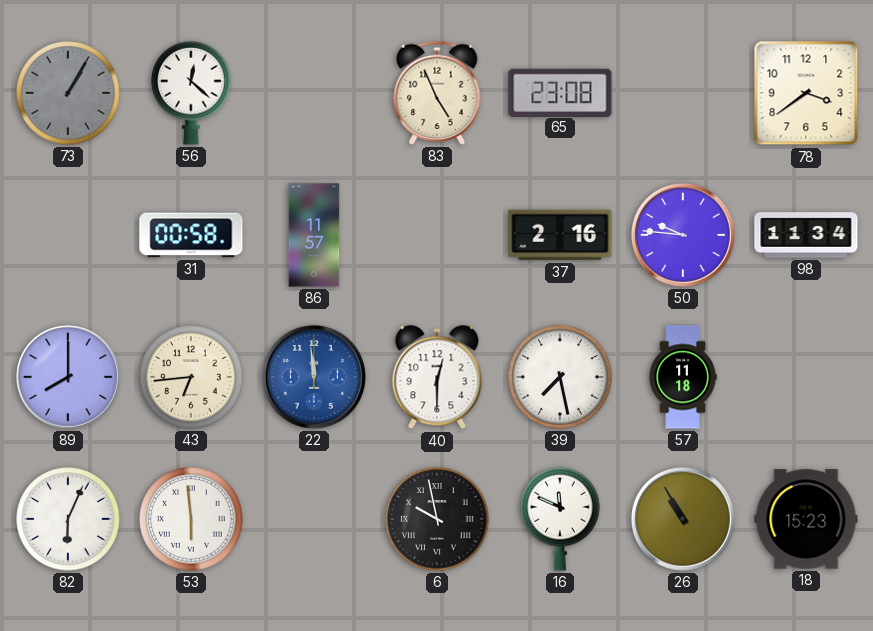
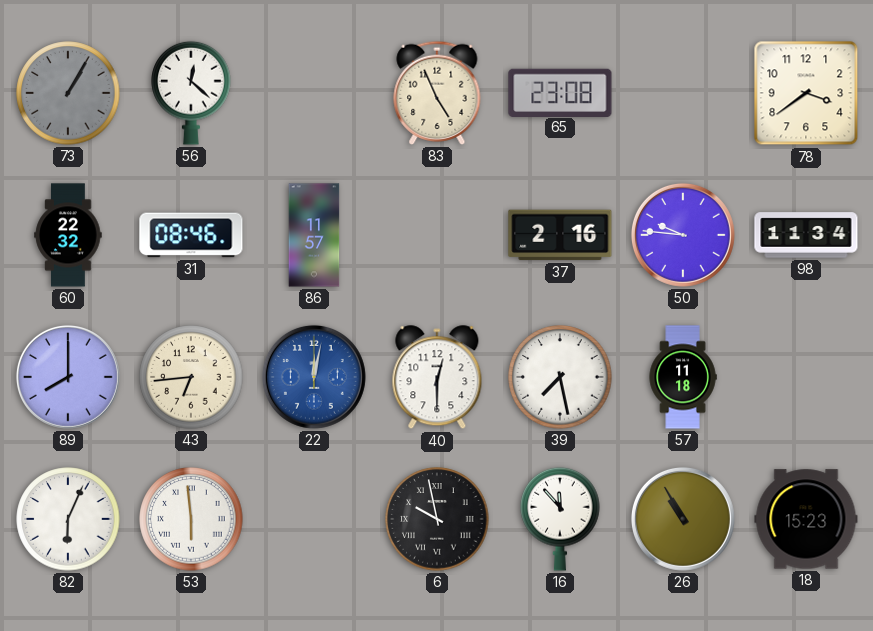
60: none -> 22:32 (68, 235)
31: 00:58 -> 08:46 (191, 235)
22: 11:59 -> 12:02 (314, 377)
16: 11:49 -> 11:53 (560, 519)
